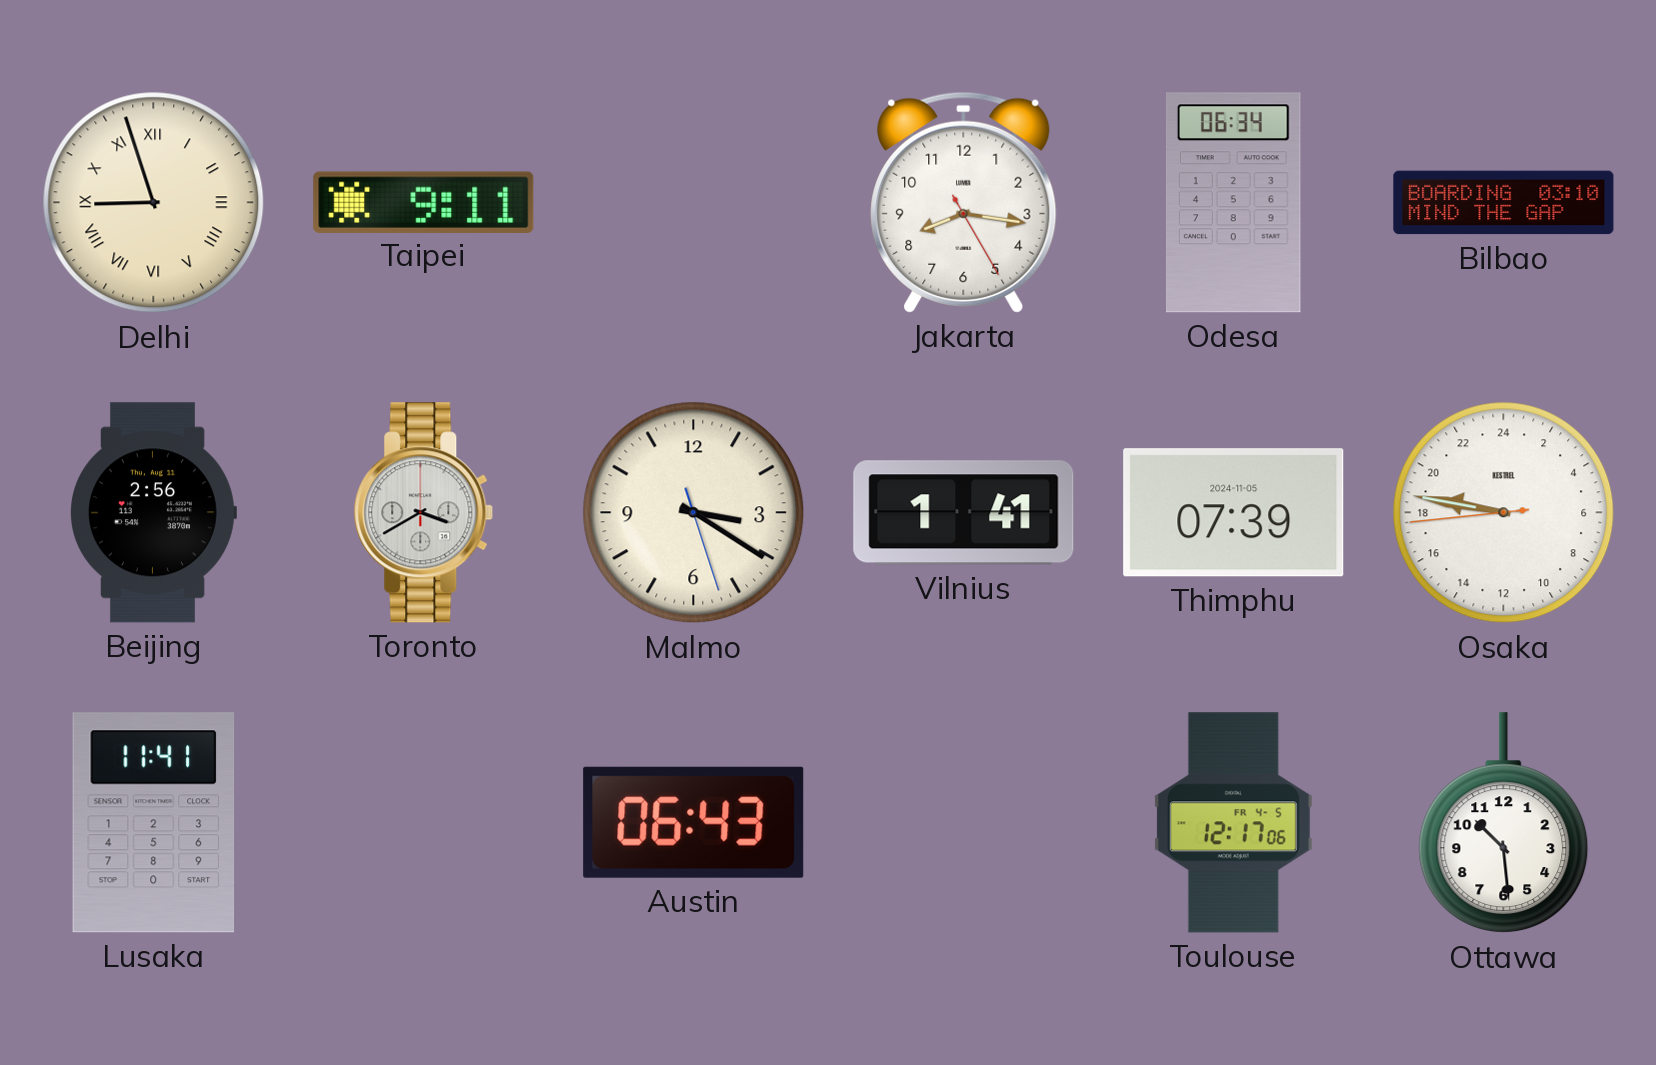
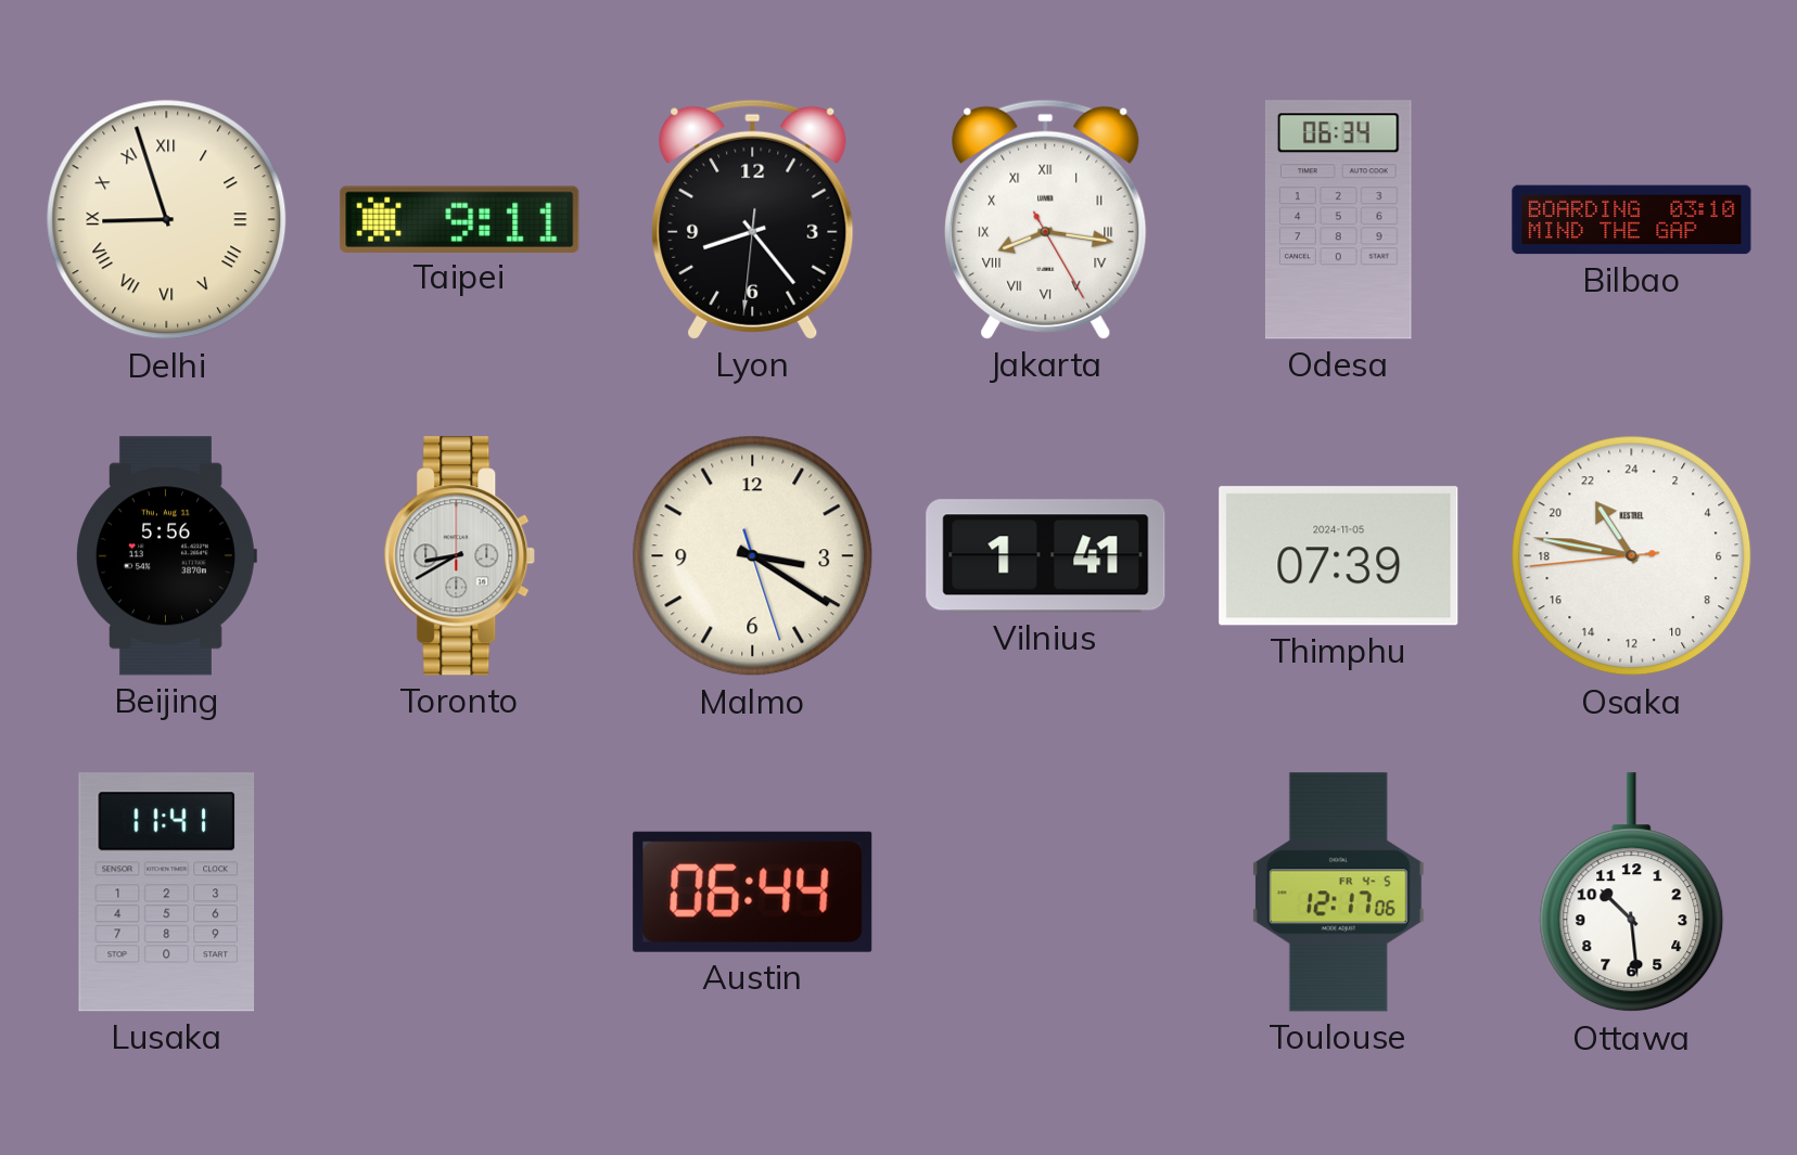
Lyon: none -> 8:23 (753, 219)
Jakarta numerals: Arabic -> Roman (1046, 219)
Beijing: 2:56 -> 5:56 (166, 556)
Toronto: 3:40 -> 8:40 (460, 556)
Osaka: 18:46 -> 21:46 (1632, 556)
Austin: 06:43 -> 06:44 (753, 891)
